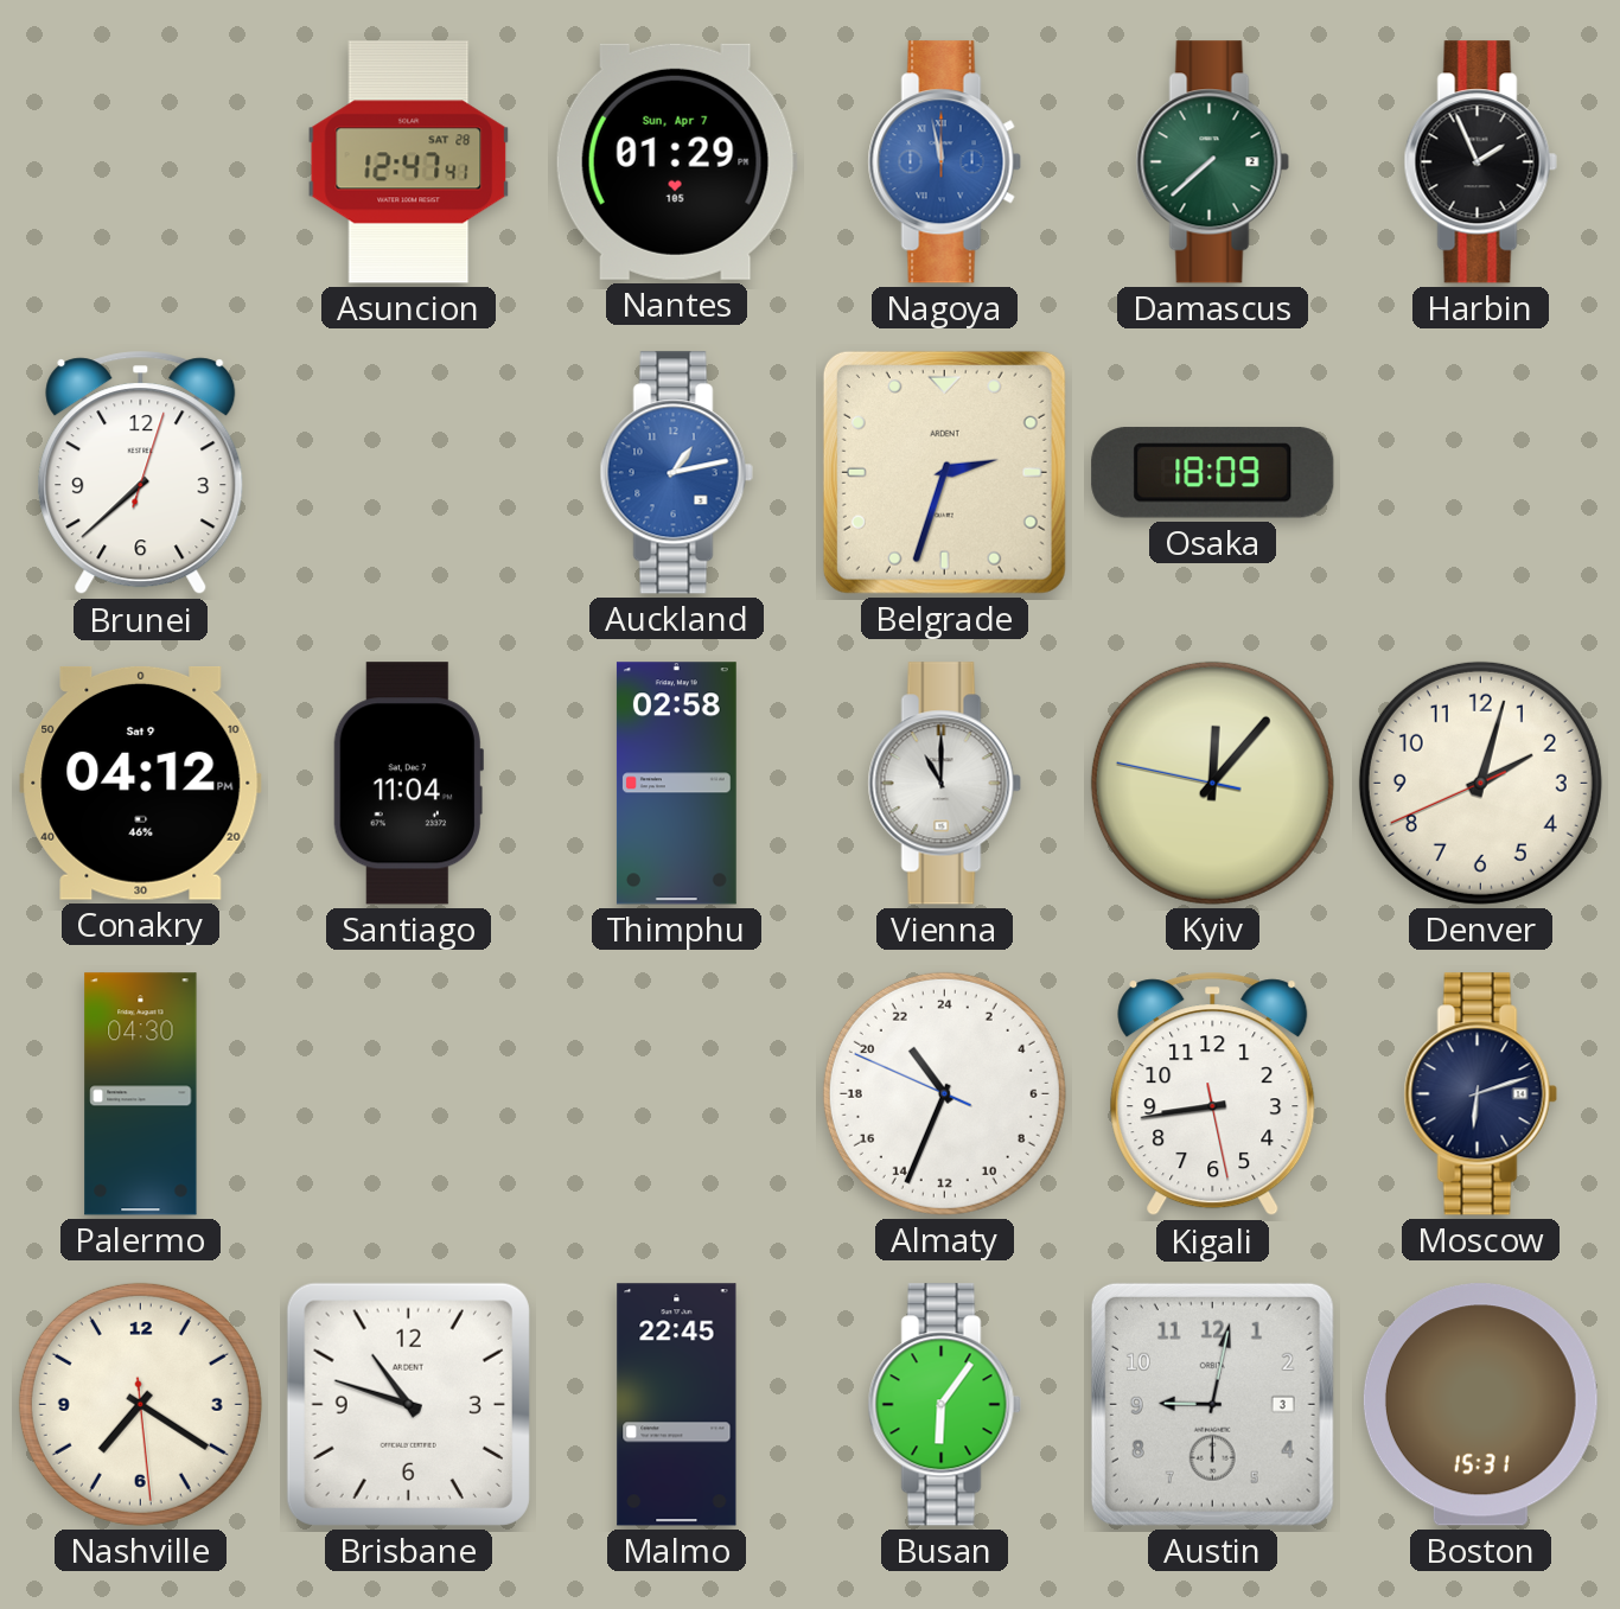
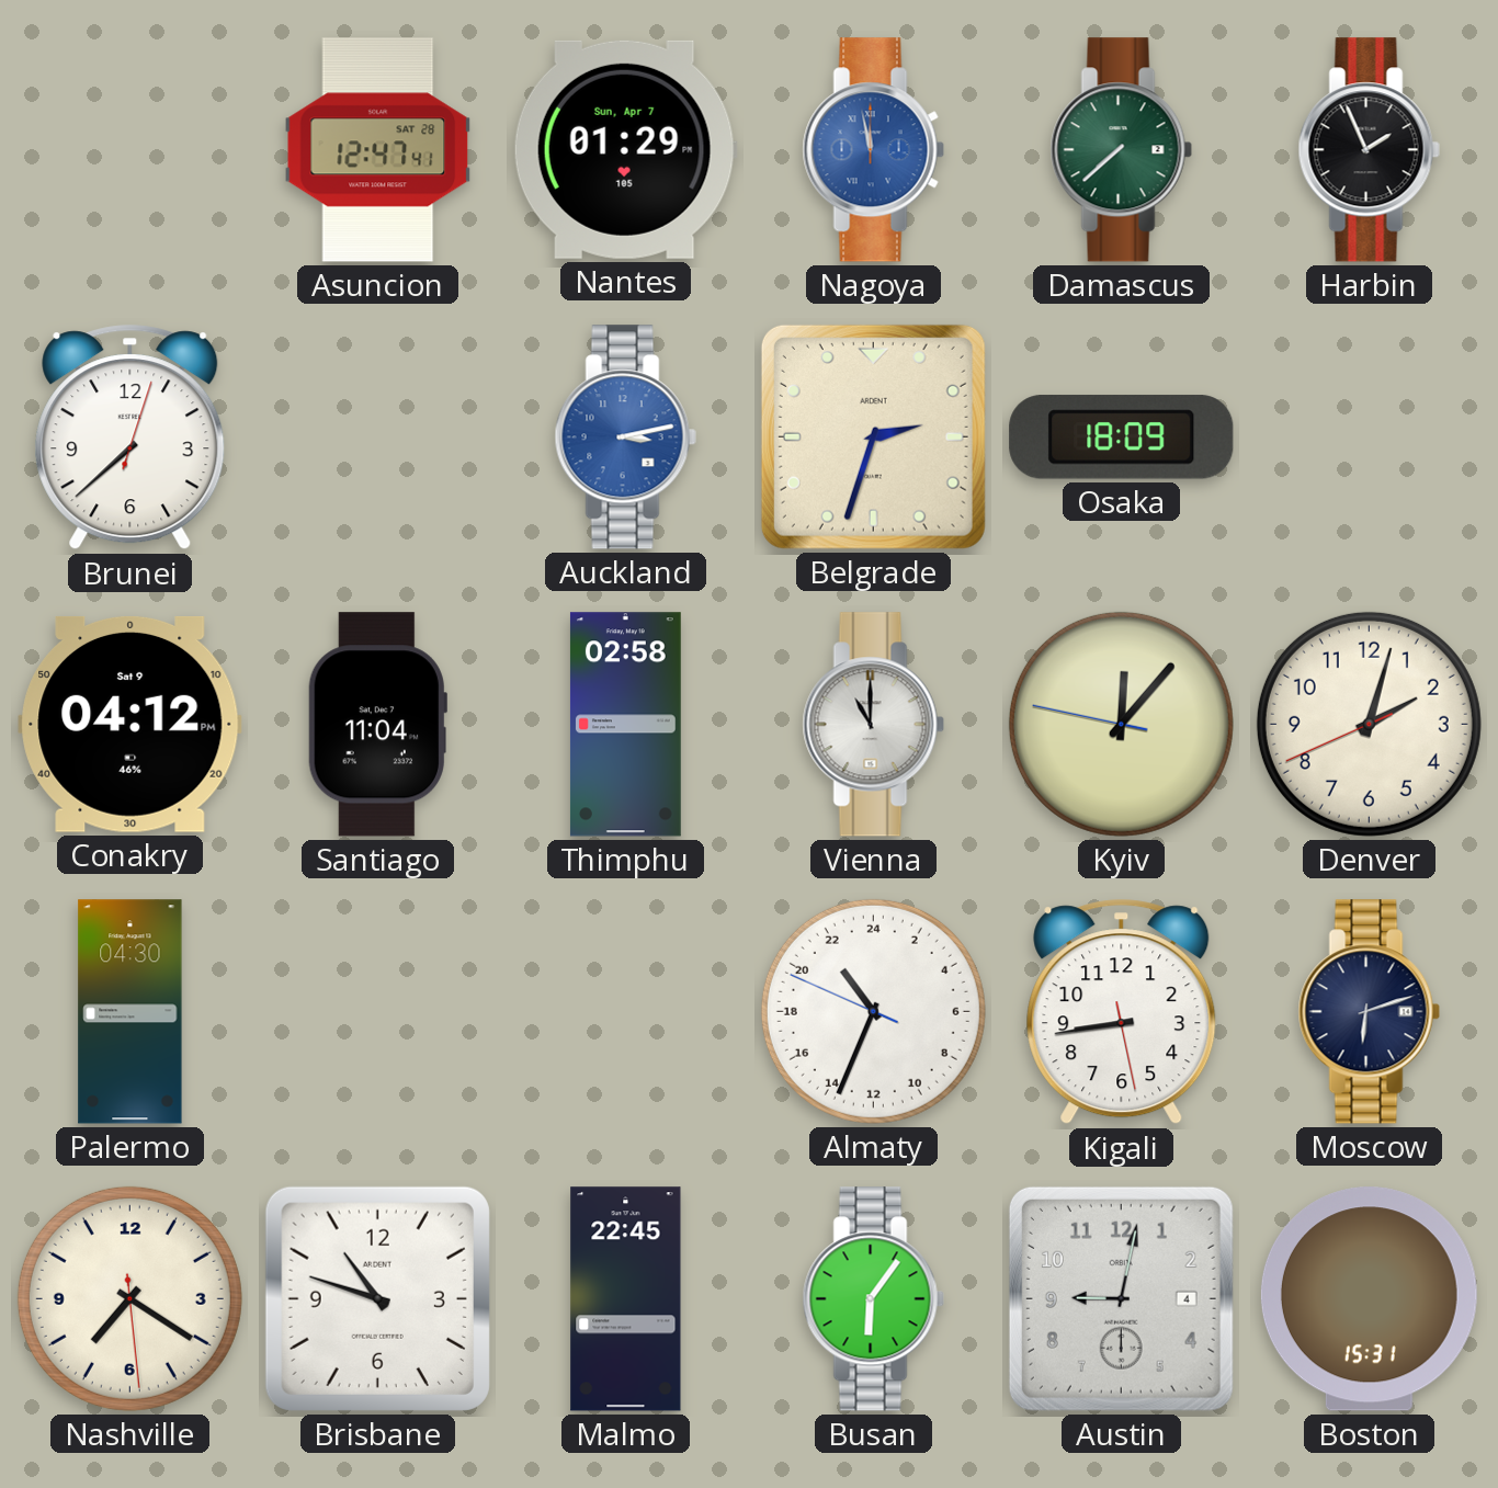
Auckland: 1:13 -> 3:13 (625, 438)
Austin date: 3 -> 4 (1121, 1298)
